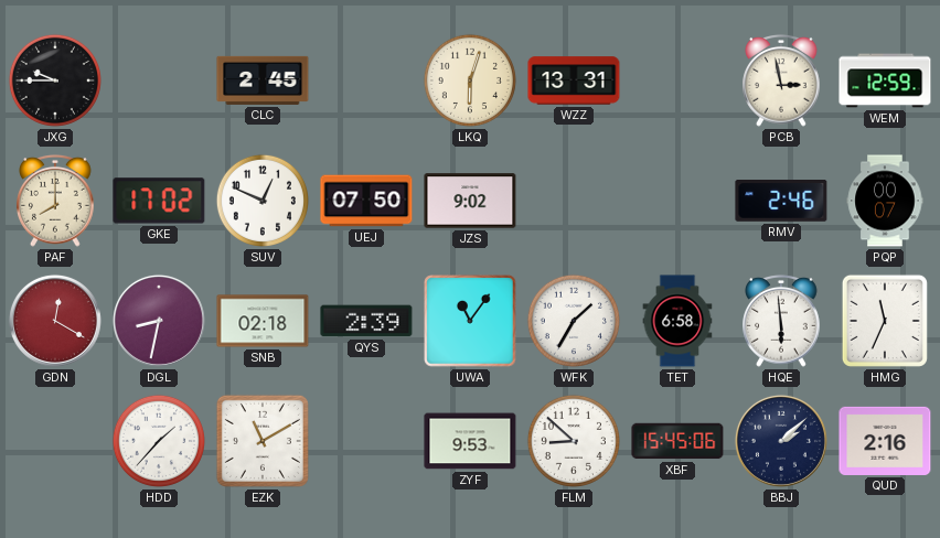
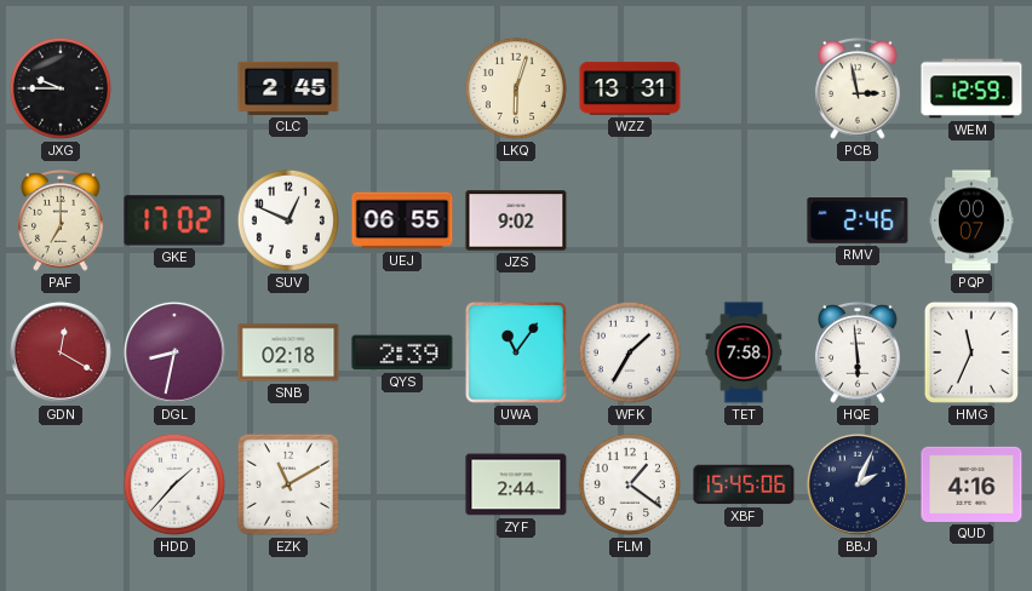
PAF: 8:00 -> 7:00 (61, 220)
UEJ: 07:50 -> 06:55 (402, 220)
TET: 6:58 -> 7:58 (744, 352)
ZYF: 9:53 -> 2:44 (516, 484)
FLM: 8:52 -> 1:21 (630, 484)
BBJ: 2:08 -> 2:04 (858, 484)
QUD: 2:16 -> 4:16 (971, 484)
